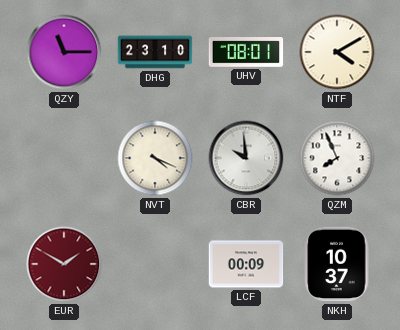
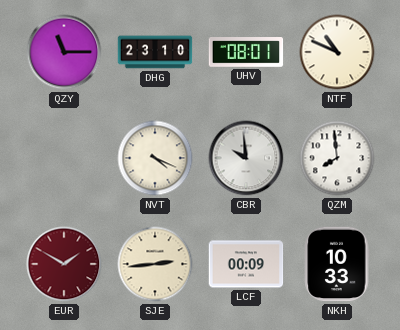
NTF: 4:10 -> 10:49 (337, 52)
QZM: 7:56 -> 7:59 (337, 158)
SJE: none -> 2:44 (155, 264)
NKH: 10:37 -> 10:33 (337, 264)
